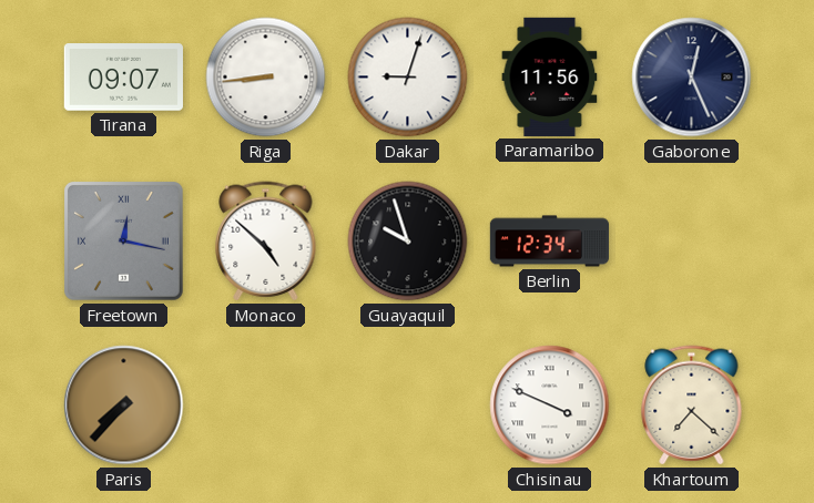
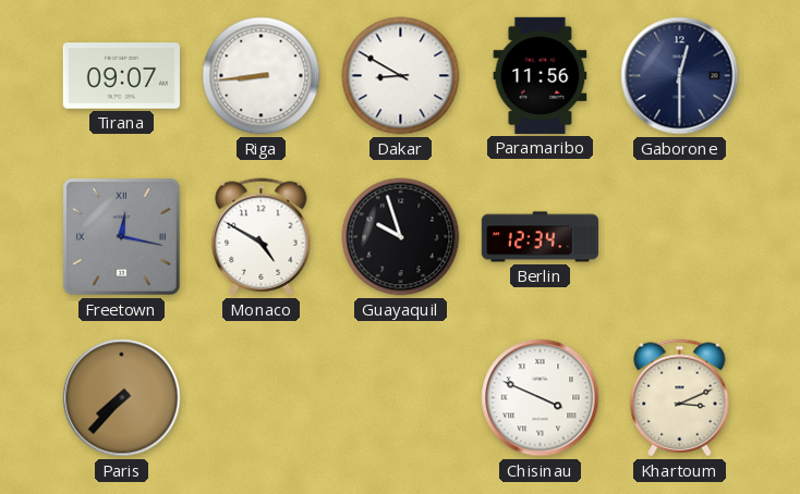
Dakar: 9:03 -> 8:50 (401, 76)
Gaborone: 12:26 -> 12:30 (680, 76)
Monaco: 4:52 -> 4:50 (262, 237)
Khartoum: 7:22 -> 3:11 (680, 398)
